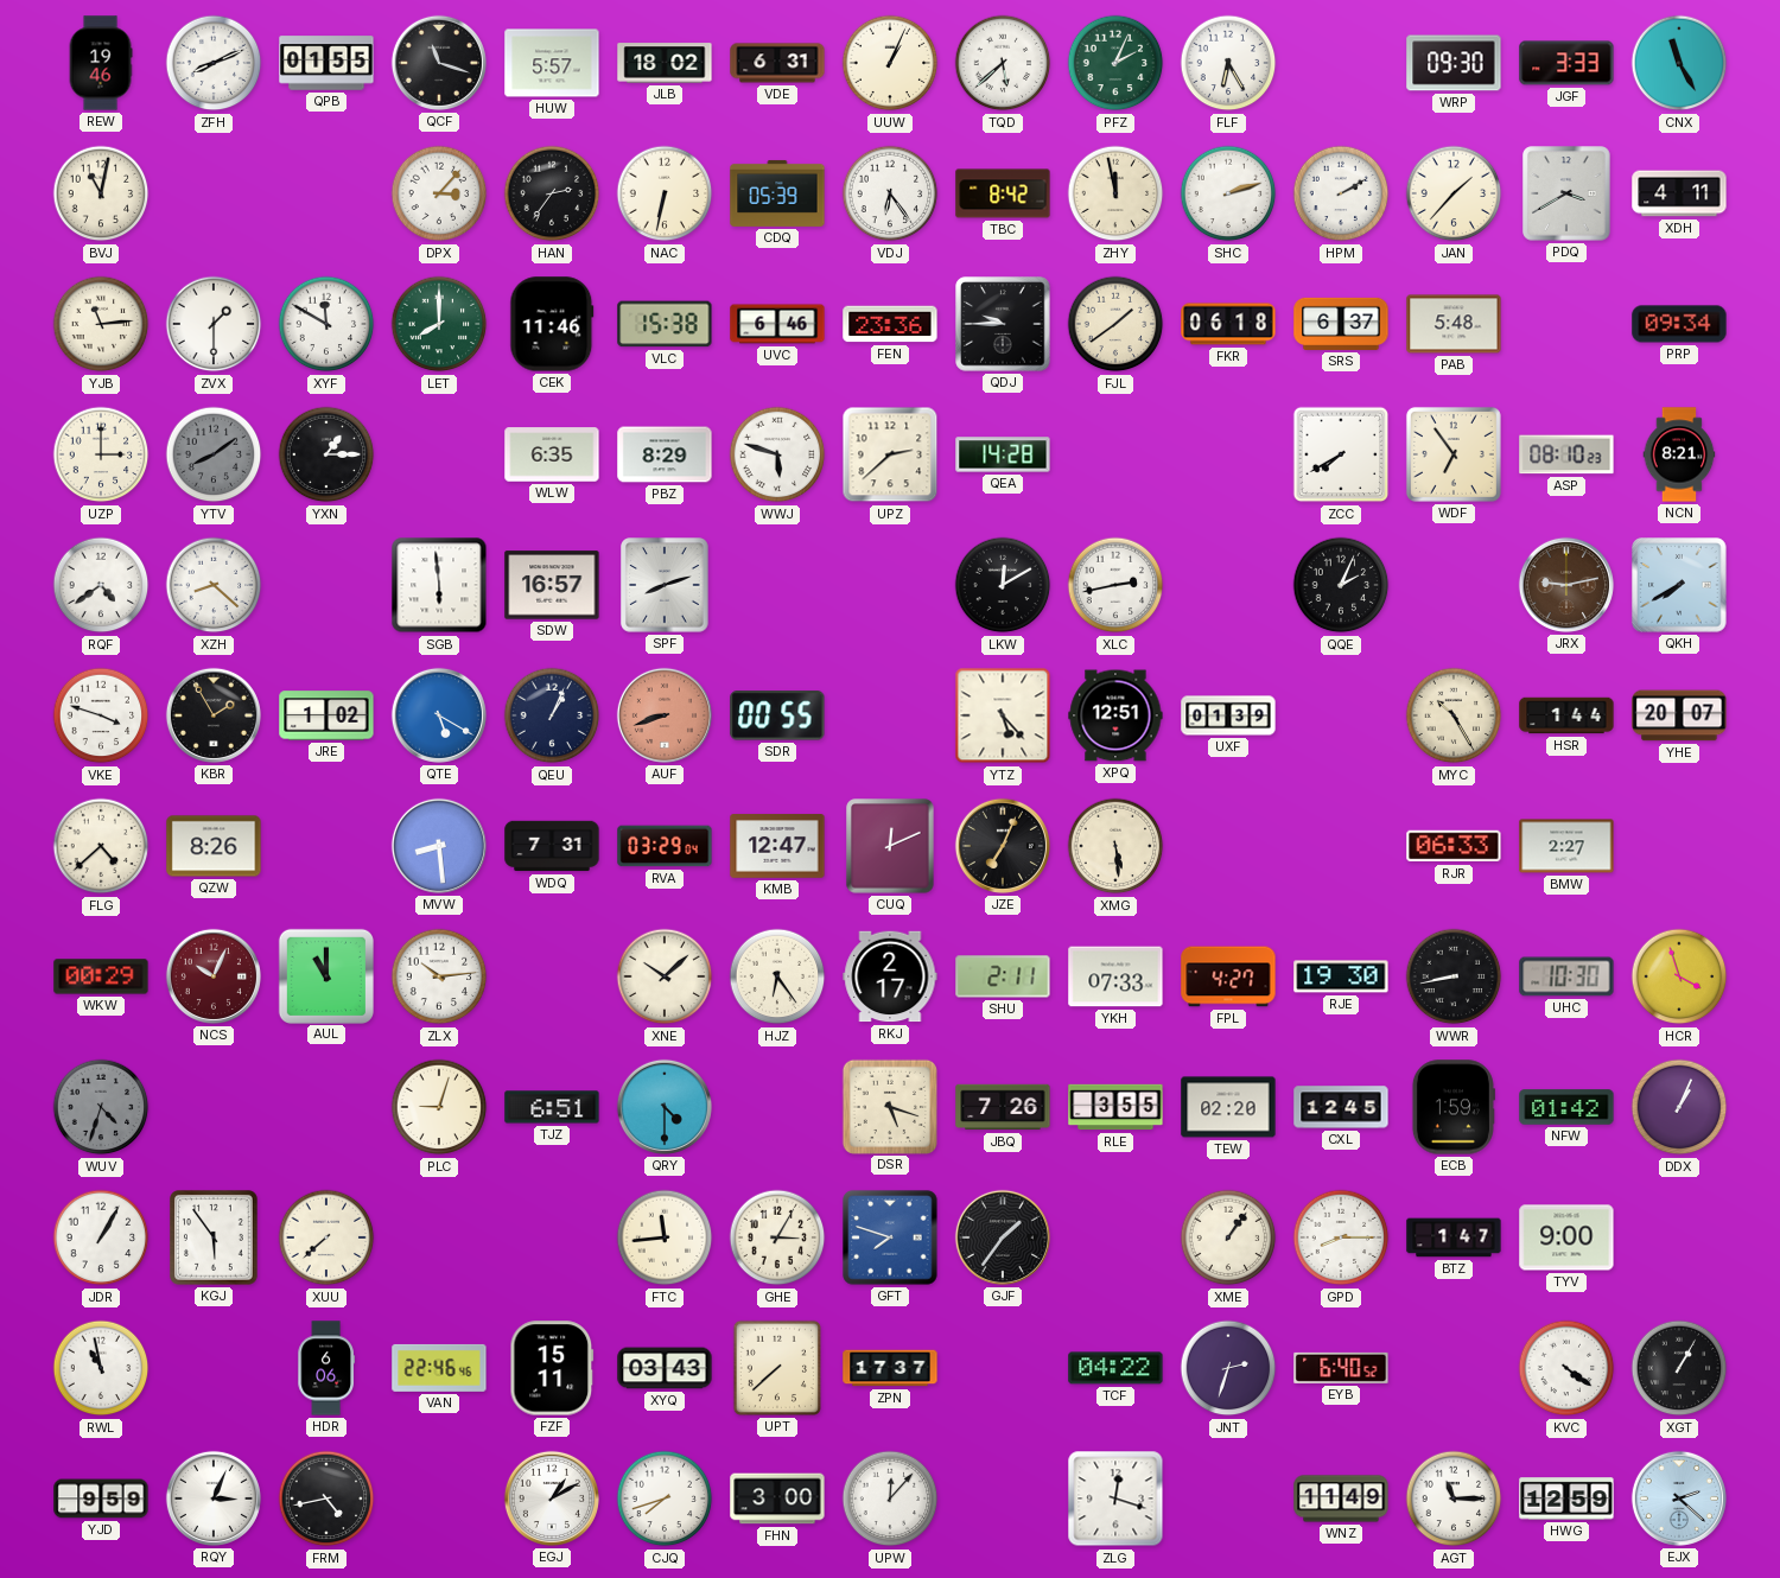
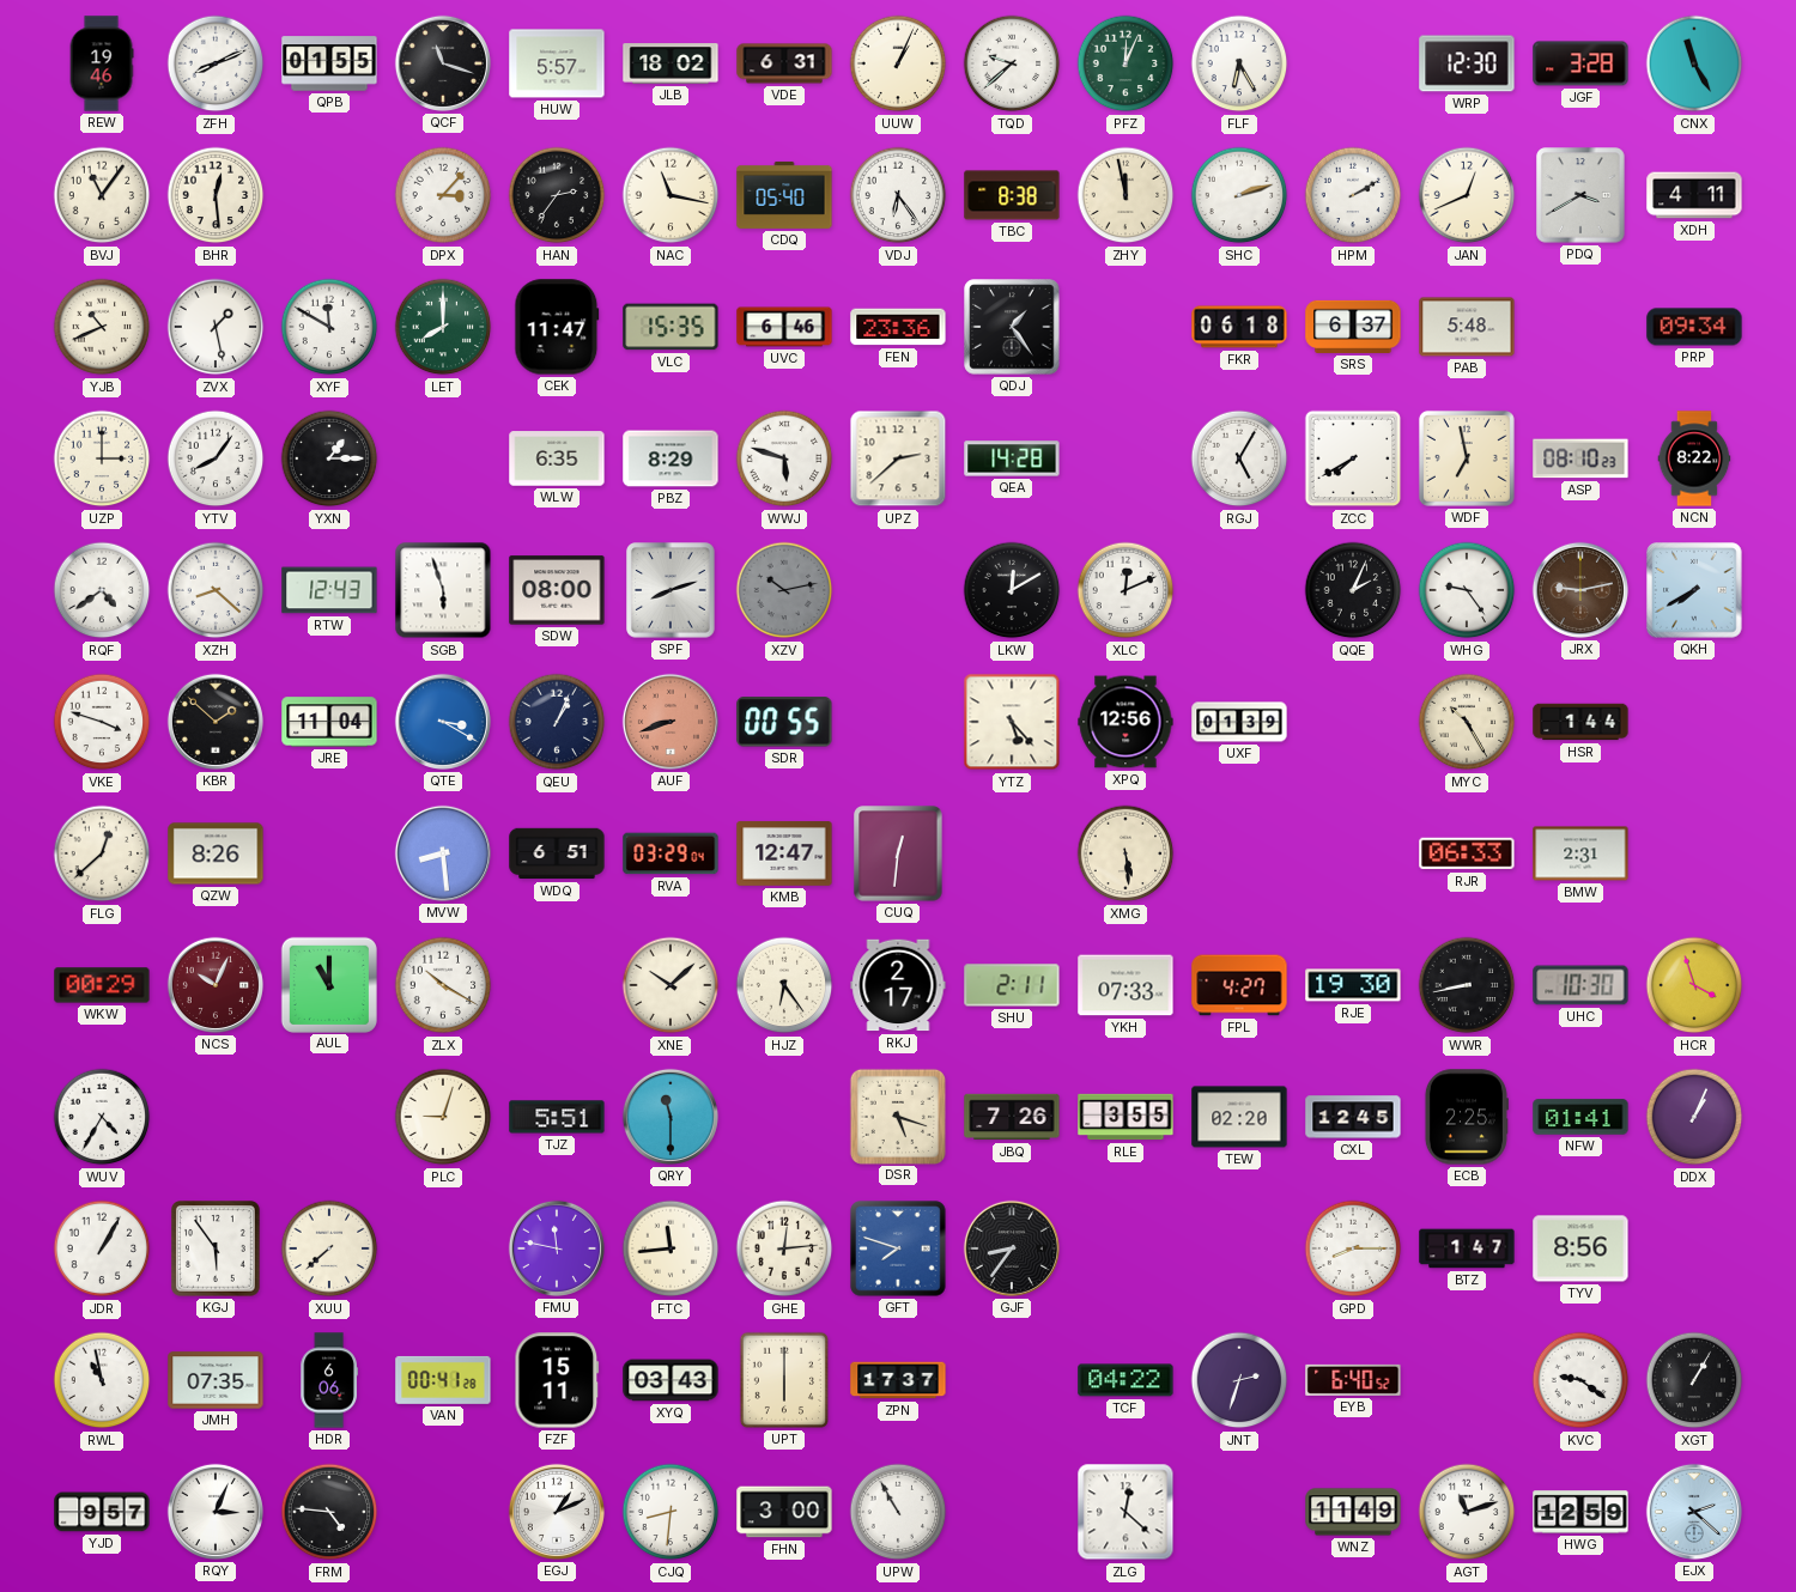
TQD: 5:38 -> 9:38 (1012, 63)
PFZ: 2:04 -> 12:04 (1125, 63)
WRP: 09:30 -> 12:30 (1467, 63)
JGF: 3:33 -> 3:28 (1580, 63)
BVJ: 11:02 -> 11:06 (102, 195)
BHR: none -> 12:29 (216, 195)
NAC: 6:32 -> 11:17 (671, 195)
CDQ: 05:39 -> 05:40 (784, 195)
TBC: 8:42 -> 8:38 (1012, 195)
JAN: 1:37 -> 12:41 (1467, 195)
YJB: 11:14 -> 10:41 (102, 327)
ZVX: 1:30 -> 1:28 (216, 327)
CEK: 11:46 -> 11:47 (557, 327)
VLC: 15:38 -> 15:35 (671, 327)
QDJ: 9:45 -> 1:24 (1012, 327)
FJL: 1:39 -> none (1115, 324)
YTV: 8:09 -> 8:06 (216, 458)
YTV dial: grey -> white (216, 458)
RGJ: none -> 5:05 (1239, 458)
WDF: 6:54 -> 6:58 (1467, 458)
NCN: 8:21 -> 8:22 (1694, 458)
RTW: none -> 12:43 (329, 590)
SGB: 5:59 -> 5:57 (443, 590)
SDW: 16:57 -> 08:00 (557, 590)
XZV: none -> 10:13 (784, 590)
XLC: 2:43 -> 12:11 (1125, 590)
WHG: none -> 9:24 (1467, 590)
KBR: 1:55 -> 1:52 (216, 722)
JRE: 1:02 -> 11:04 (329, 722)
QTE: 5:20 -> 3:20 (443, 722)
XPQ: 12:51 -> 12:56 (1125, 722)
YHE: 20:07 -> none (1679, 715)
FLG: 4:38 -> 12:38 (102, 853)
WDQ: 7:31 -> 6:51 (557, 853)
CUQ: 12:11 -> 12:31 (898, 853)
JZE: 7:04 -> none (1003, 846)
BMW: 2:27 -> 2:31 (1580, 853)
ZLX: 10:14 -> 10:20 (443, 985)
WUV: 4:33 -> 4:35 (102, 1117)
WUV dial: grey -> white (102, 1117)
TJZ: 6:51 -> 5:51 (557, 1117)
QRY: 4:30 -> 11:30 (671, 1117)
ECB: 1:59 -> 2:25 (1466, 1117)
NFW: 01:42 -> 01:41 (1580, 1117)
FMU: none -> 11:47 (557, 1248)
GHE: 3:05 -> 12:14 (784, 1248)
GJF: 1:36 -> 8:36 (1012, 1248)
XME: 1:06 -> none (1228, 1237)
TYV: 9:00 -> 8:56 (1580, 1248)
JMH: none -> 07:35 (216, 1380)
VAN: 22:46 -> 00:41 (443, 1380)
UPT: 7:38 -> 6:00 (784, 1380)
KVC: 4:21 -> 9:21 (1580, 1380)
YJD: 9:59 -> 9:57 (102, 1512)
FRM: 4:43 -> 4:46 (329, 1512)
EGJ: 1:10 -> 1:11 (557, 1512)
CJQ: 7:42 -> 8:31 (671, 1512)
UPW: 12:07 -> 10:55 (898, 1512)
ZLG: 12:18 -> 12:22 (1125, 1512)
AGT: 11:15 -> 11:12 (1467, 1512)
